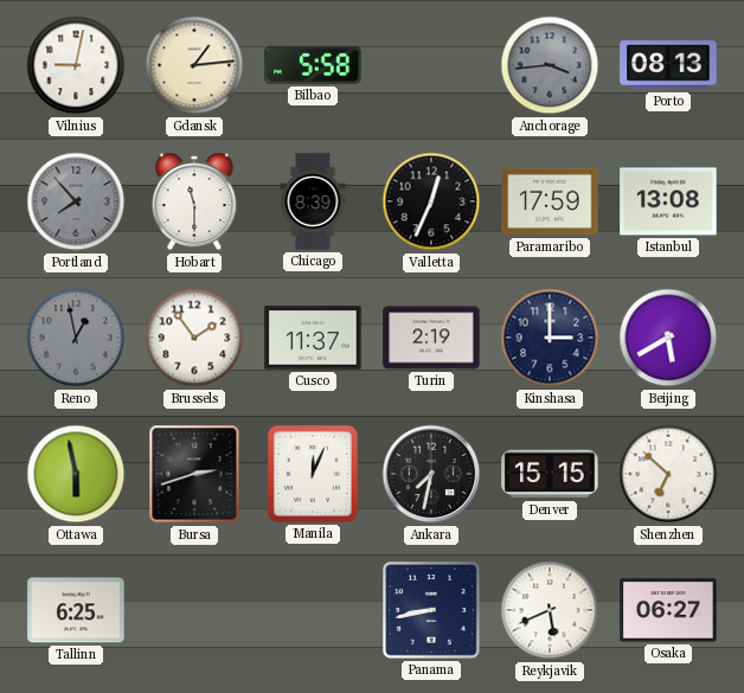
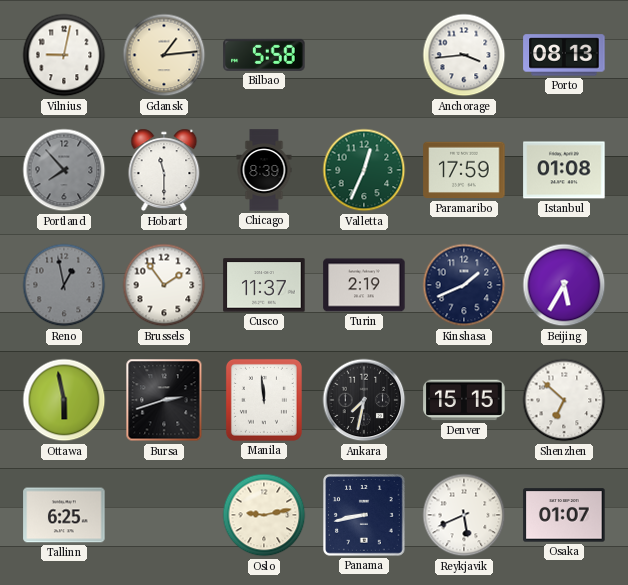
Anchorage dial: grey -> white (464, 55)
Valletta dial: black -> green (364, 170)
Istanbul: 13:08 -> 01:08 (564, 170)
Kinshasa: 3:00 -> 1:41 (464, 285)
Beijing: 5:40 -> 5:35 (564, 285)
Manila: 12:04 -> 11:59 (264, 400)
Oslo: none -> 9:13 (264, 515)
Osaka: 06:27 -> 01:07 (564, 515)
